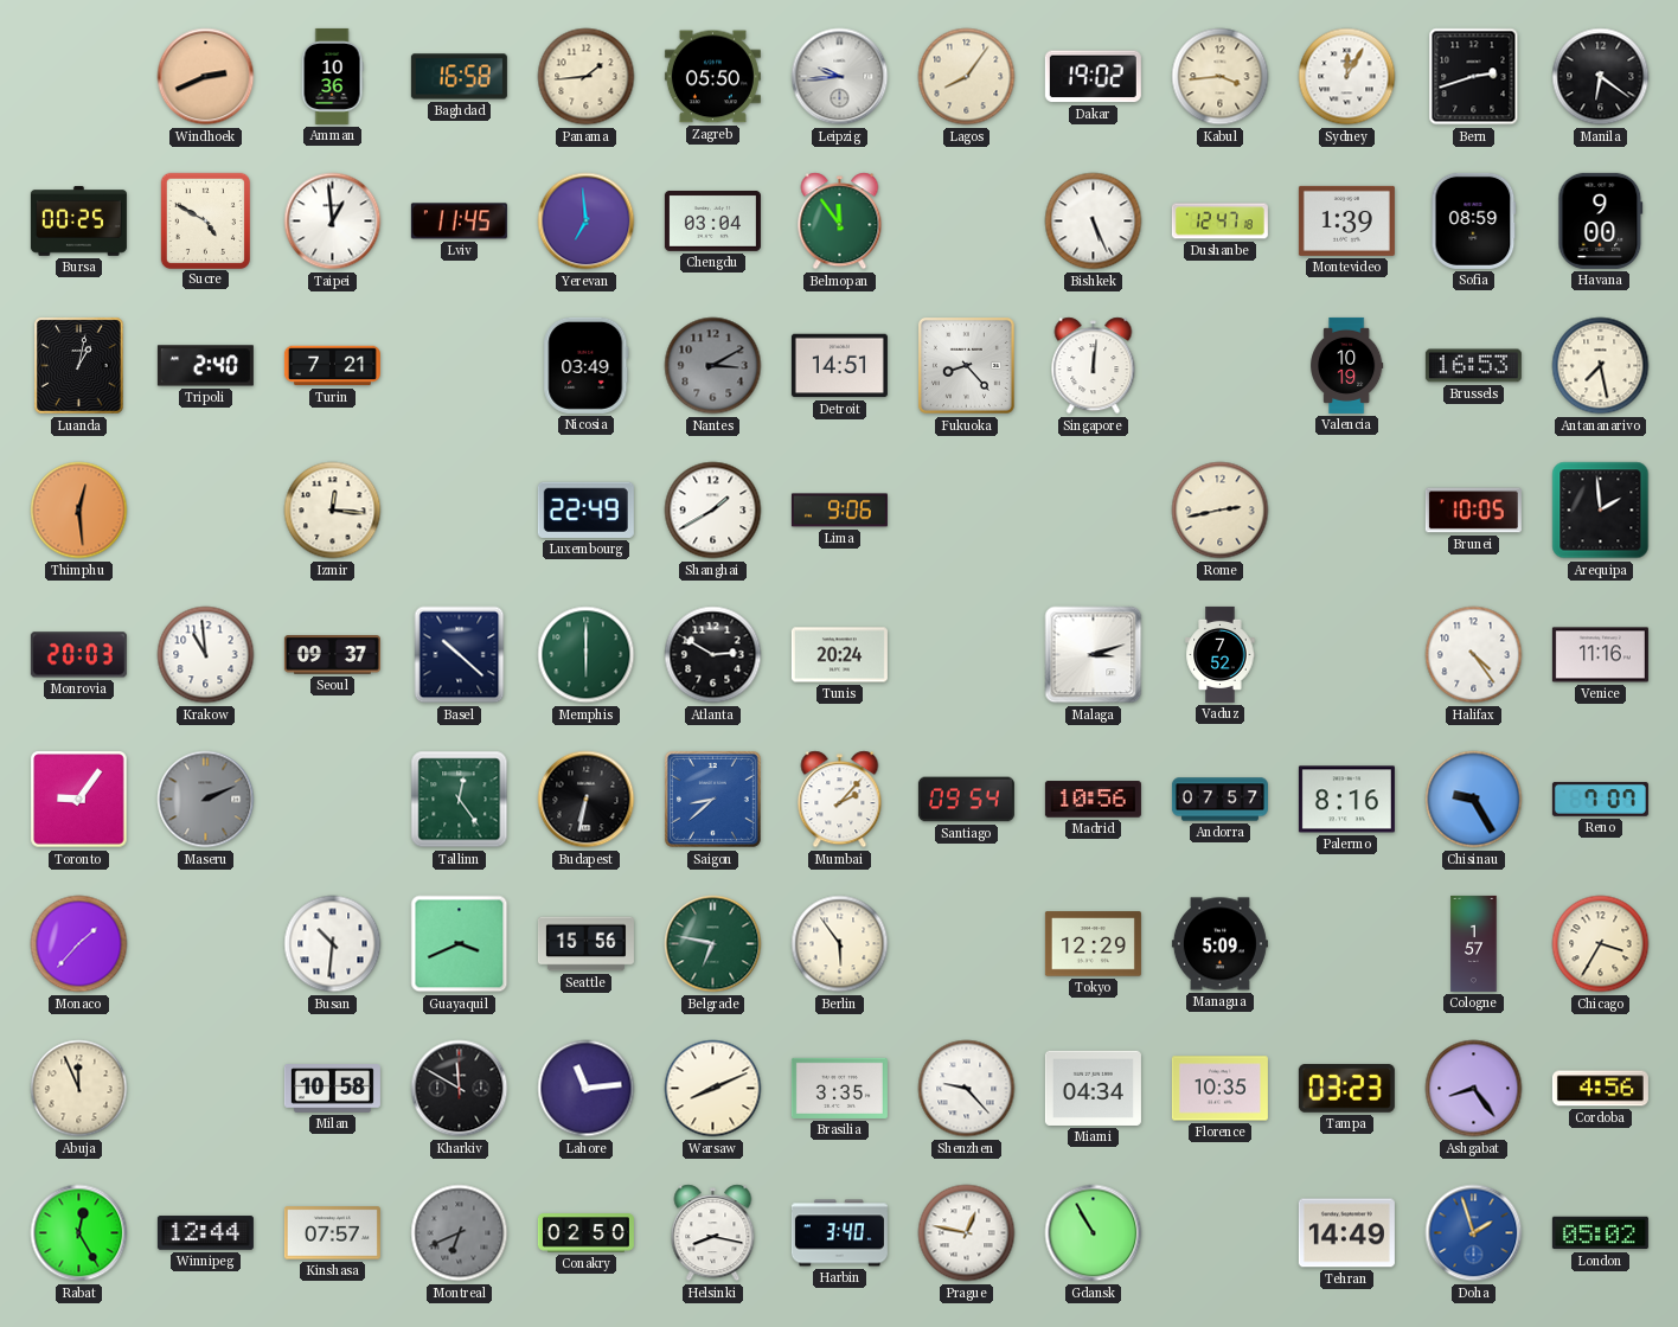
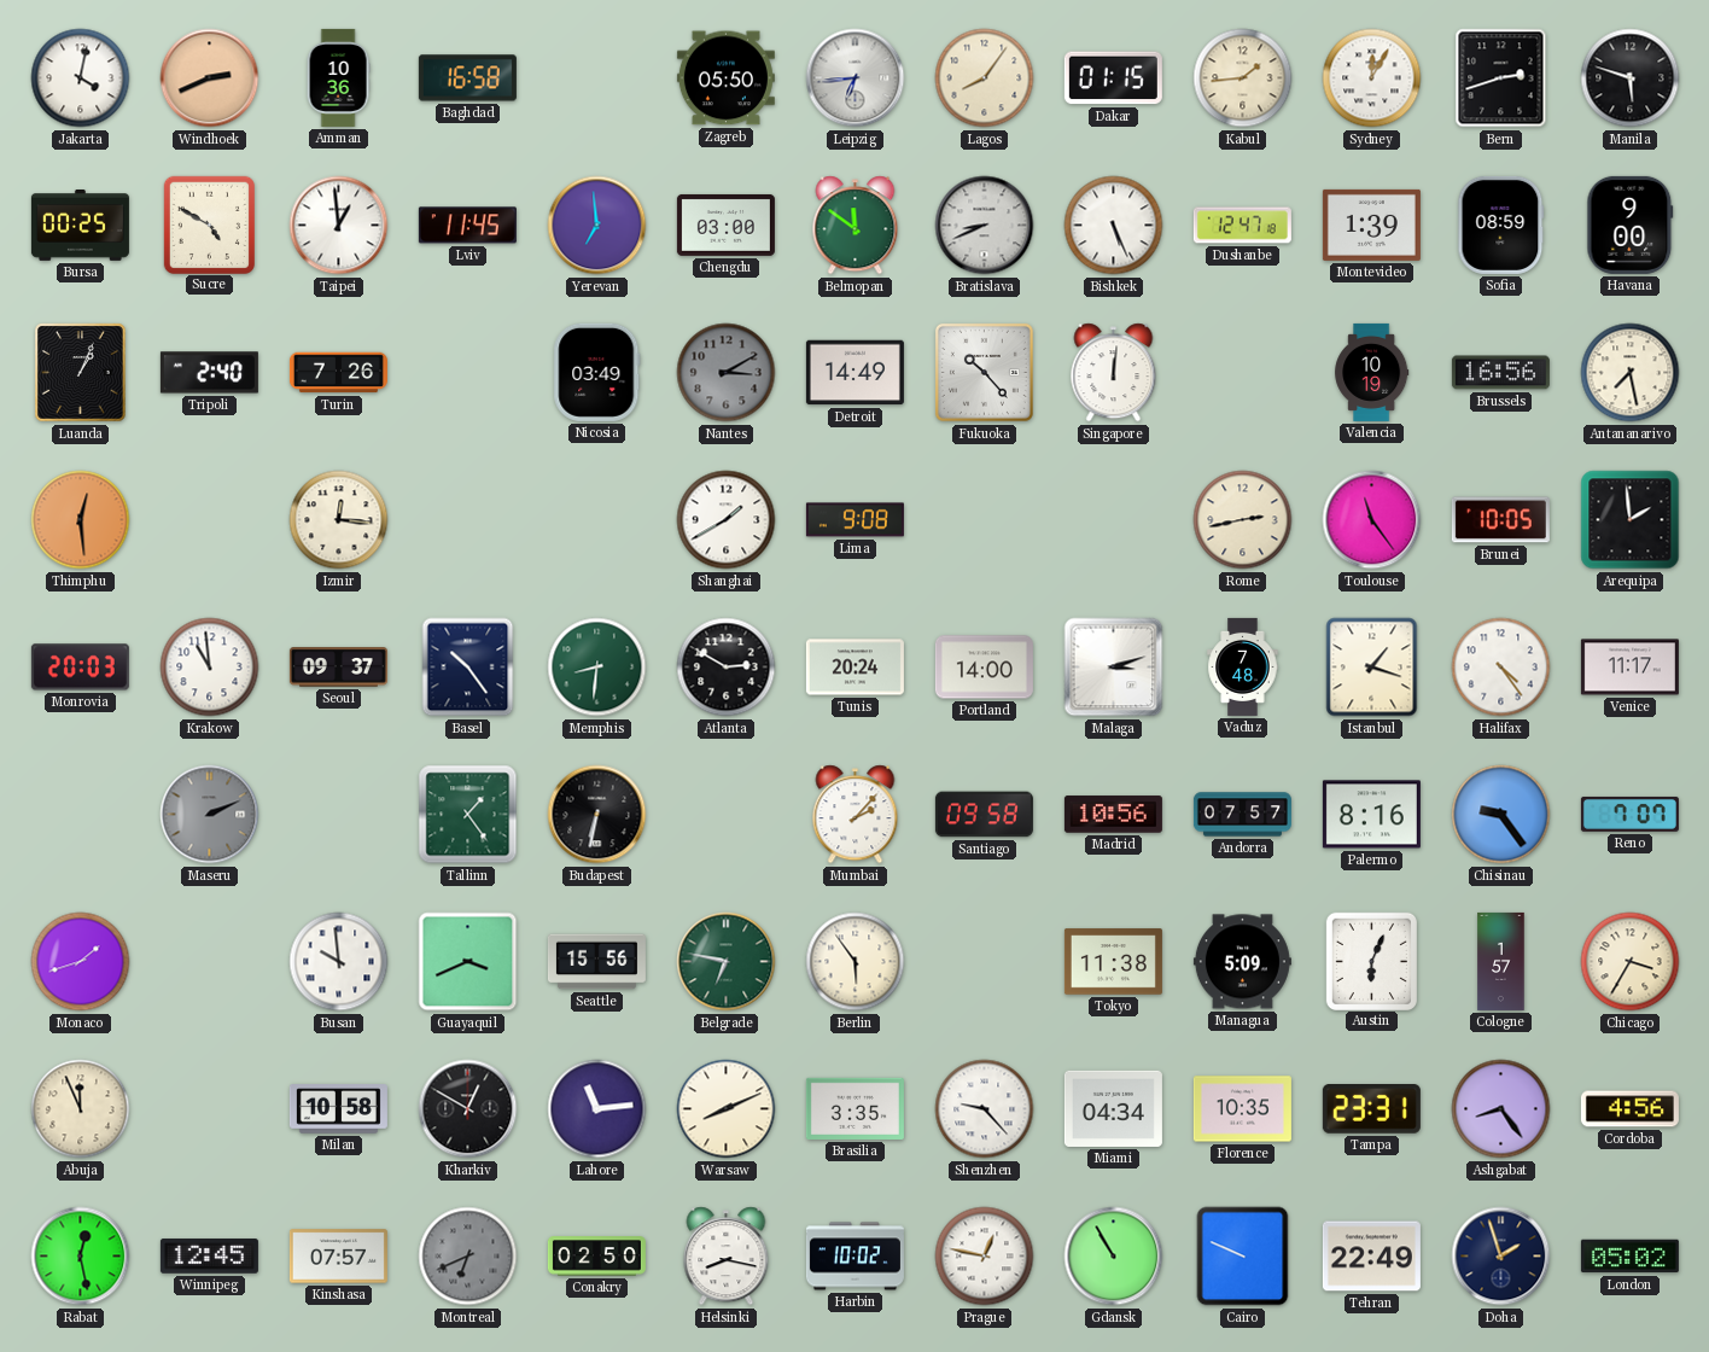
Jakarta: none -> 4:02 (81, 78)
Panama: 1:44 -> none (587, 77)
Leipzig: 9:44 -> 6:44 (856, 78)
Dakar: 19:02 -> 01:15 (1113, 78)
Kabul: 3:44 -> 1:44 (1243, 78)
Manila: 6:21 -> 5:48 (1631, 78)
Chengdu: 03:04 -> 03:00 (725, 225)
Belmopan: 11:54 -> 11:51 (856, 226)
Bratislava: none -> 8:41 (985, 226)
Luanda: 1:02 -> 1:04 (81, 373)
Turin: 7:21 -> 7:26 (338, 373)
Detroit: 14:51 -> 14:49 (854, 373)
Fukuoka: 8:23 -> 10:23 (984, 372)
Brussels: 16:53 -> 16:56 (1500, 373)
Luxembourg: 22:49 -> none (585, 509)
Lima: 9:06 -> 9:08 (854, 520)
Toulouse: none -> 11:24 (1372, 520)
Basel: 10:22 -> 10:24 (468, 668)
Memphis: 6:00 -> 8:31 (597, 668)
Portland: none -> 14:00 (984, 668)
Vaduz: 7:52 -> 7:48 (1243, 666)
Istanbul: none -> 1:18 (1372, 668)
Venice: 11:16 -> 11:17 (1629, 668)
Toronto: 9:06 -> none (79, 800)
Tallinn: 12:24 -> 1:24 (468, 815)
Saigon: 8:38 -> none (712, 799)
Santiago: 09:54 -> 09:58 (984, 815)
Chisinau: 9:25 -> 9:24 (1501, 815)
Monaco: 1:37 -> 1:42 (81, 962)
Busan: 10:31 -> 9:59 (339, 962)
Tokyo: 12:29 -> 11:38 (1113, 962)
Austin: none -> 6:04 (1371, 961)
Kharkiv: 11:50 -> 12:50 (468, 1109)
Tampa: 03:23 -> 23:31 (1371, 1109)
Rabat: 12:25 -> 12:28 (81, 1257)
Winnipeg: 12:44 -> 12:45 (209, 1257)
Harbin: 3:40 -> 10:02 (854, 1257)
Cairo: none -> 9:49 (1243, 1257)
Tehran: 14:49 -> 22:49 (1371, 1257)
Doha dial: blue -> navy (1501, 1257)
